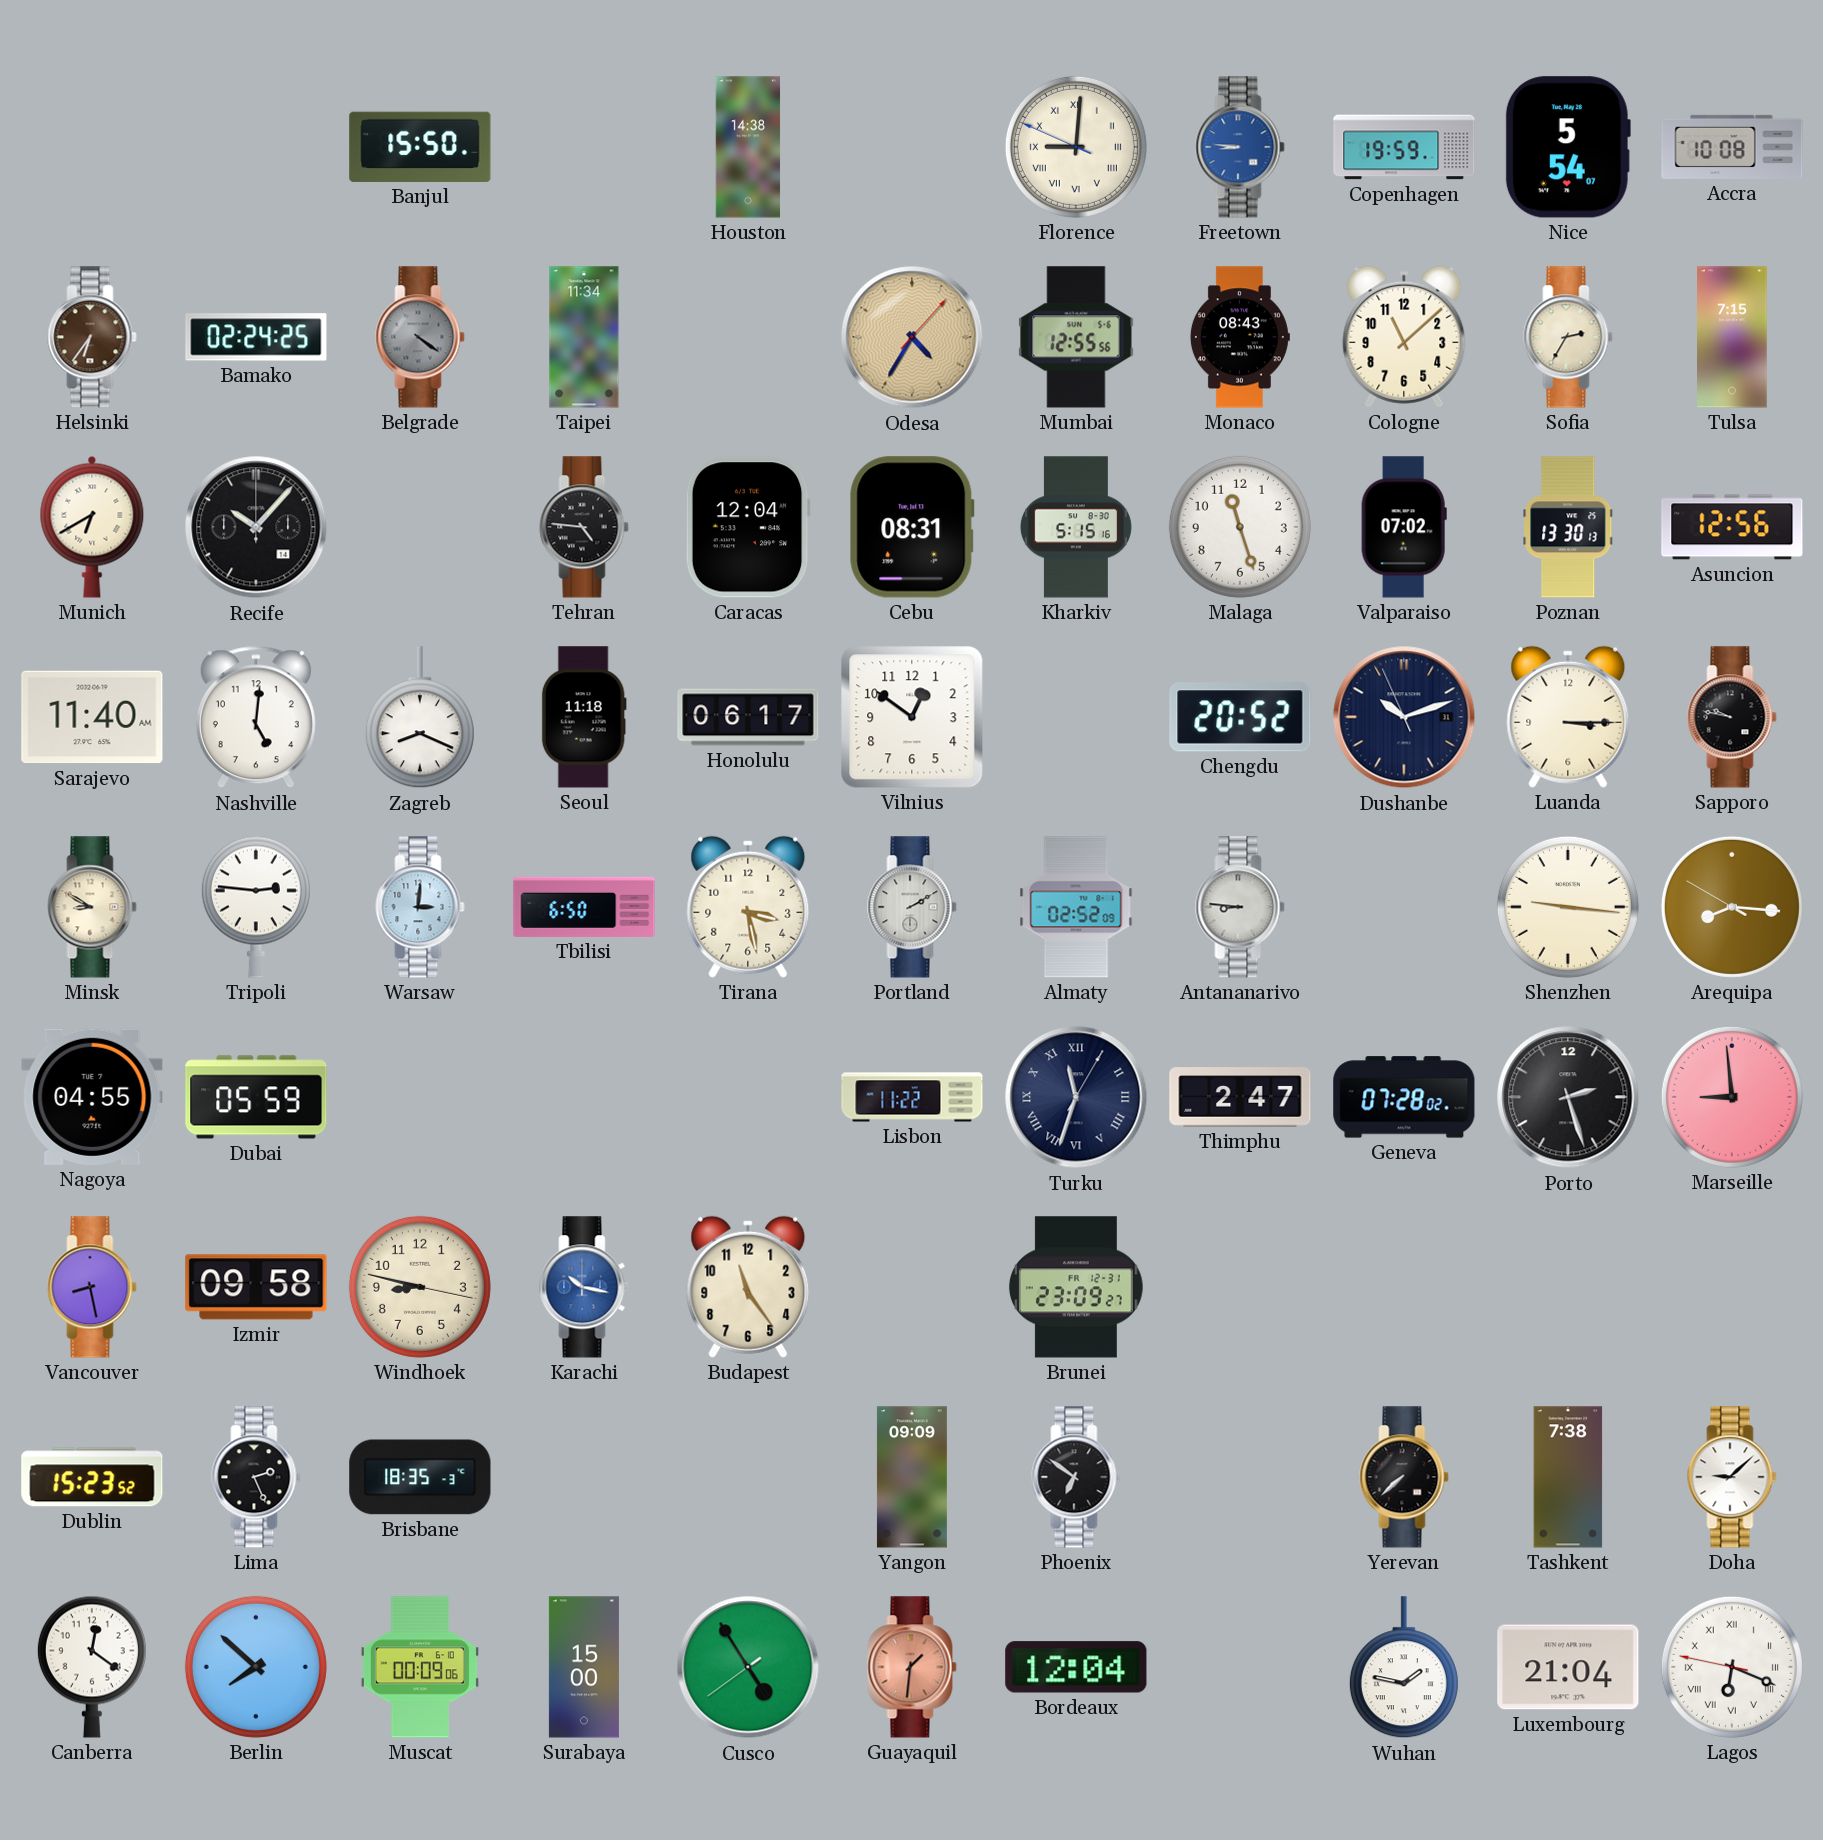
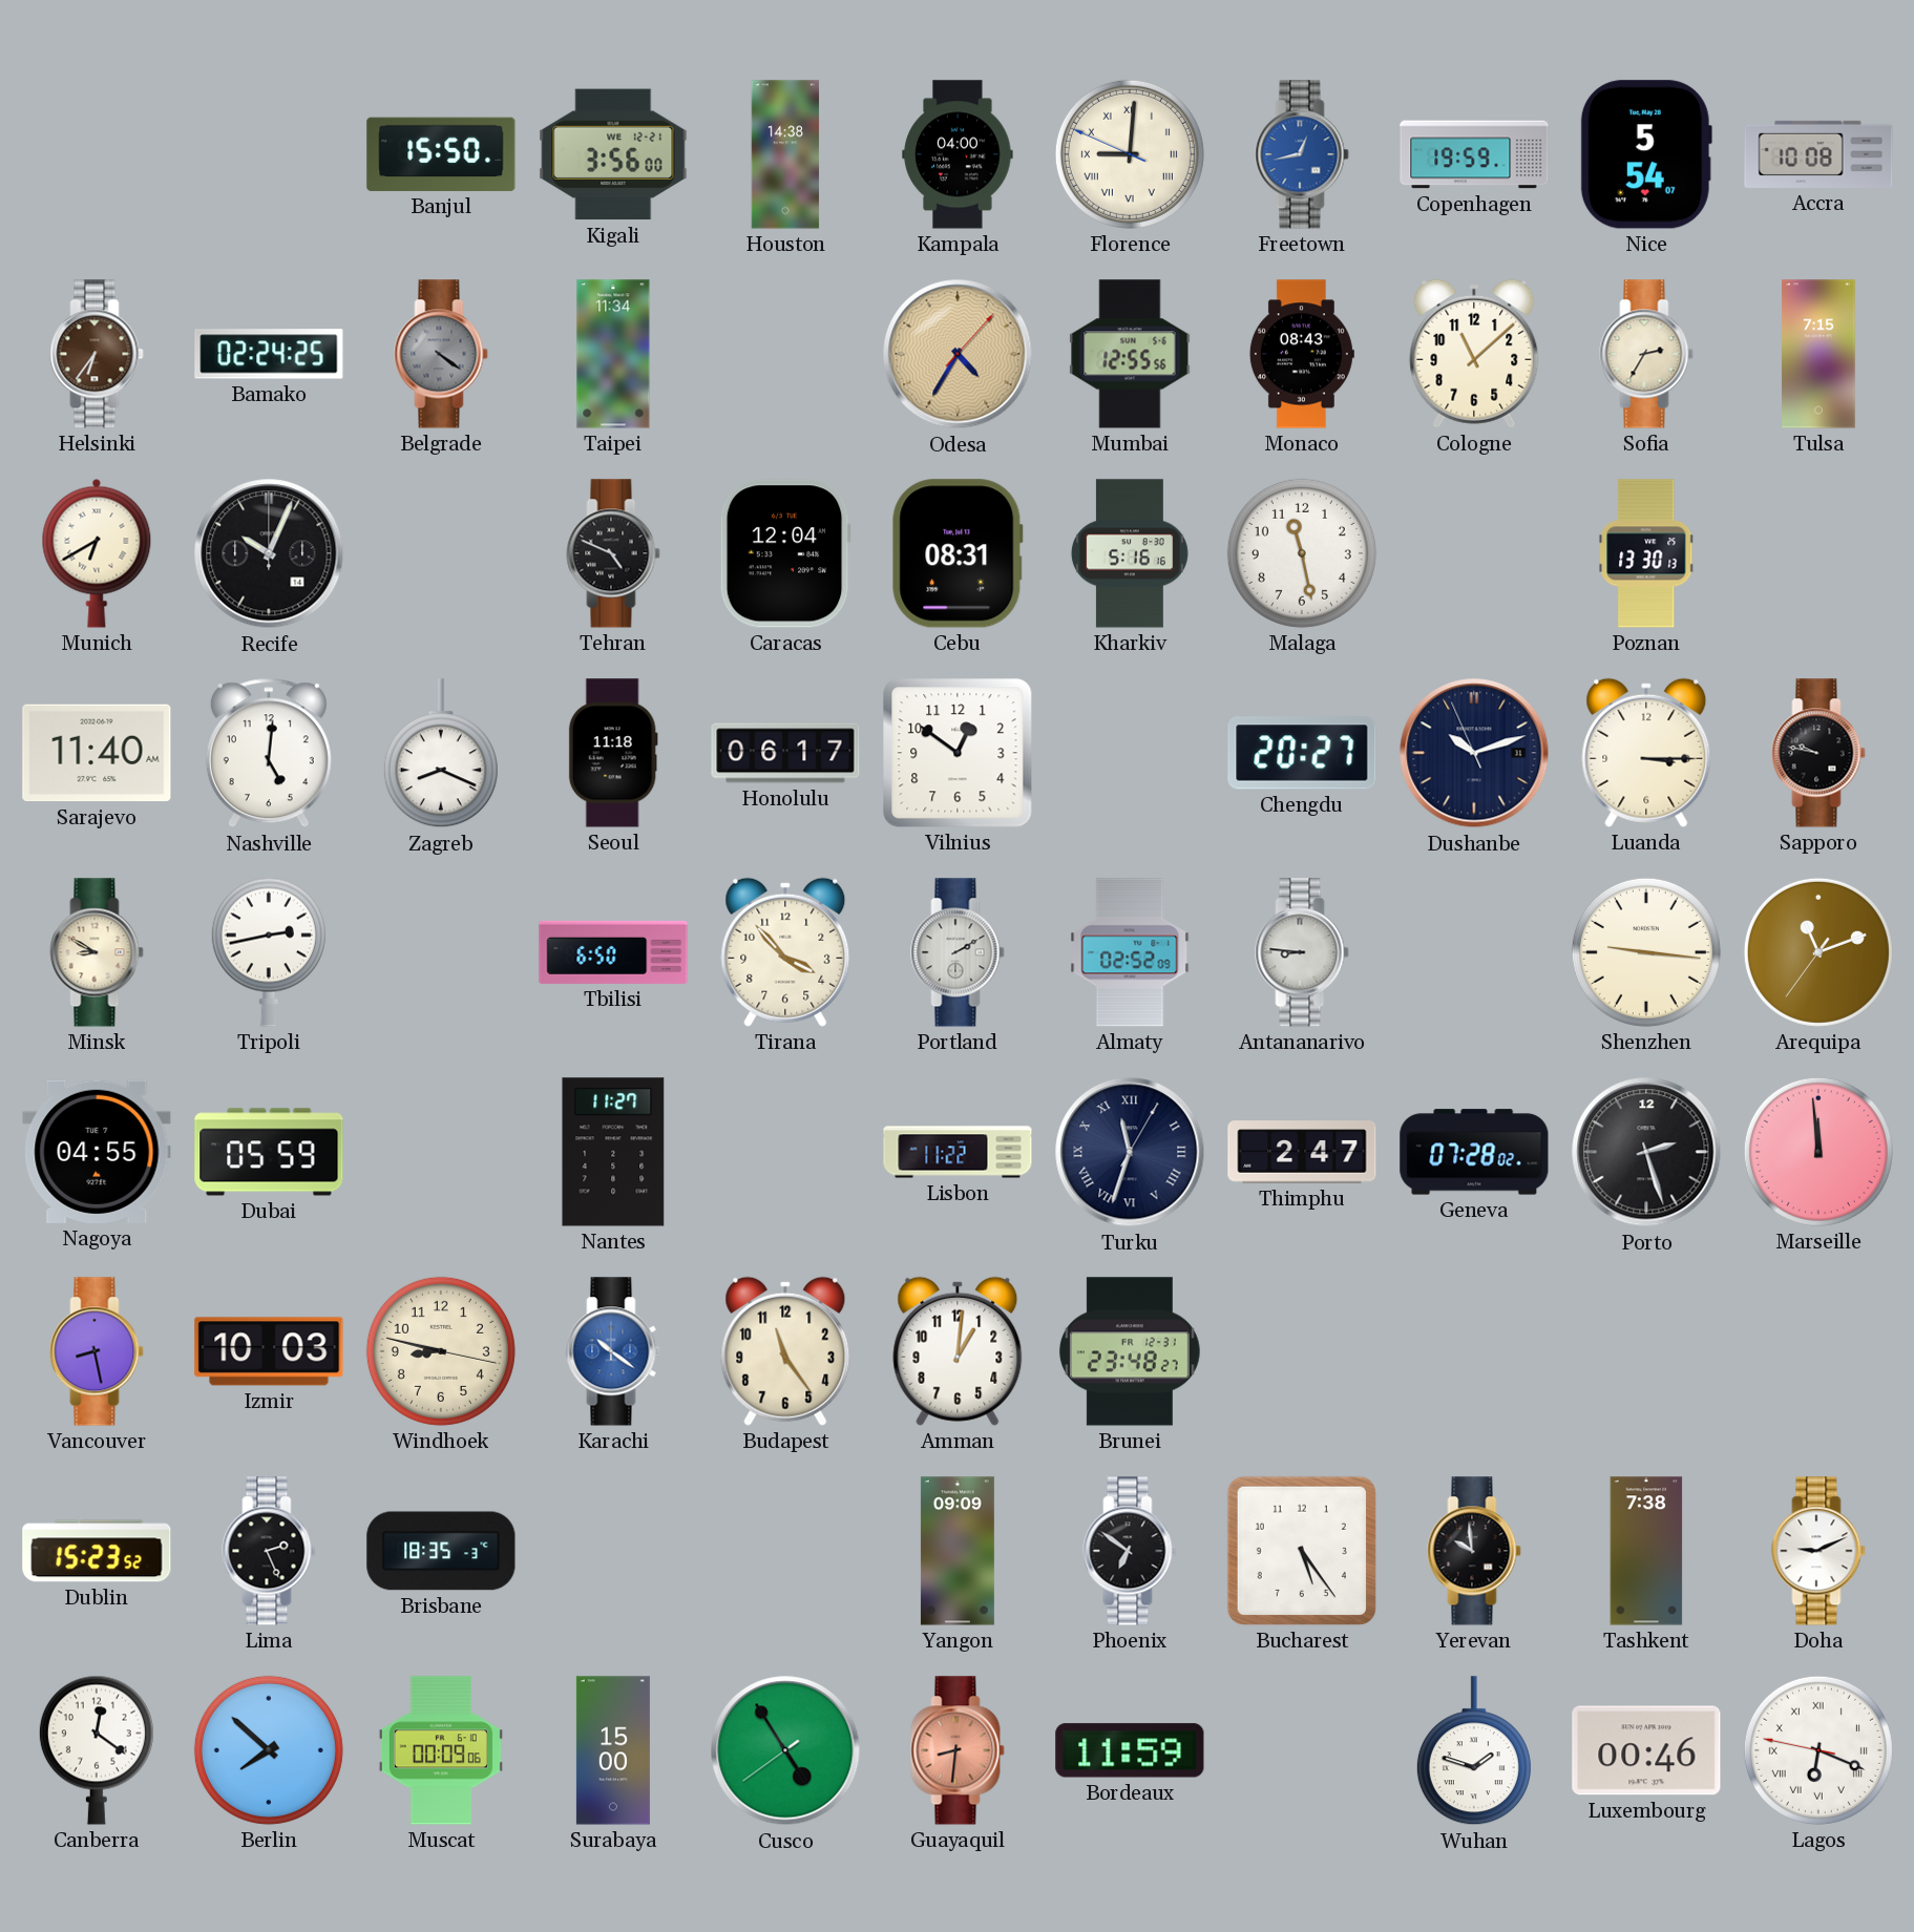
Kigali: none -> 3:56 (613, 154)
Kampala: none -> 04:00 (958, 154)
Freetown: 8:46 -> 12:43 (1302, 154)
Recife: 10:07 -> 10:04 (269, 553)
Tehran: 4:46 -> 4:49 (613, 553)
Kharkiv: 5:15 -> 5:16 (1130, 553)
Malaga: 11:27 -> 11:28 (1302, 553)
Valparaiso: 07:02 -> none (1404, 527)
Asuncion: 12:56 -> none (1732, 527)
Chengdu: 20:52 -> 20:27 (1302, 753)
Tripoli: 2:46 -> 2:43 (269, 952)
Warsaw: 3:01 -> none (420, 907)
Tirana: 3:28 -> 3:53 (785, 952)
Arequipa: 8:15 -> 11:11 (1818, 952)
Nantes: none -> 11:27 (613, 1152)
Marseille: 8:59 -> 11:59 (1818, 1152)
Izmir: 09:58 -> 10:03 (269, 1351)
Karachi: 10:17 -> 10:21 (613, 1351)
Amman: none -> 1:01 (958, 1351)
Brunei: 23:09 -> 23:48 (1130, 1351)
Bucharest: none -> 5:24 (1302, 1551)
Yerevan: 7:38 -> 9:59 (1474, 1551)
Doha: 9:08 -> 9:11 (1818, 1551)
Guayaquil: 1:31 -> 8:31 (958, 1750)
Bordeaux: 12:04 -> 11:59 (1130, 1750)
Wuhan: 1:47 -> 1:48 (1474, 1751)
Luxembourg: 21:04 -> 00:46 (1646, 1750)
